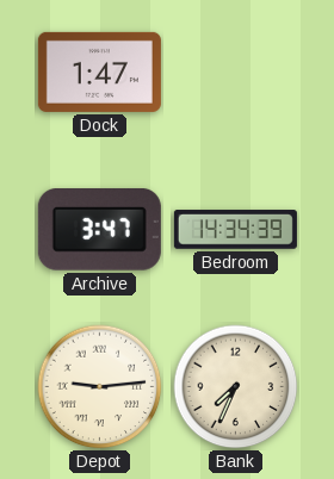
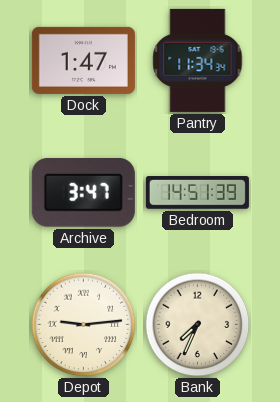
Pantry: none -> 11:34 (198, 60)
Bedroom: 14:34 -> 14:51 (197, 193)
